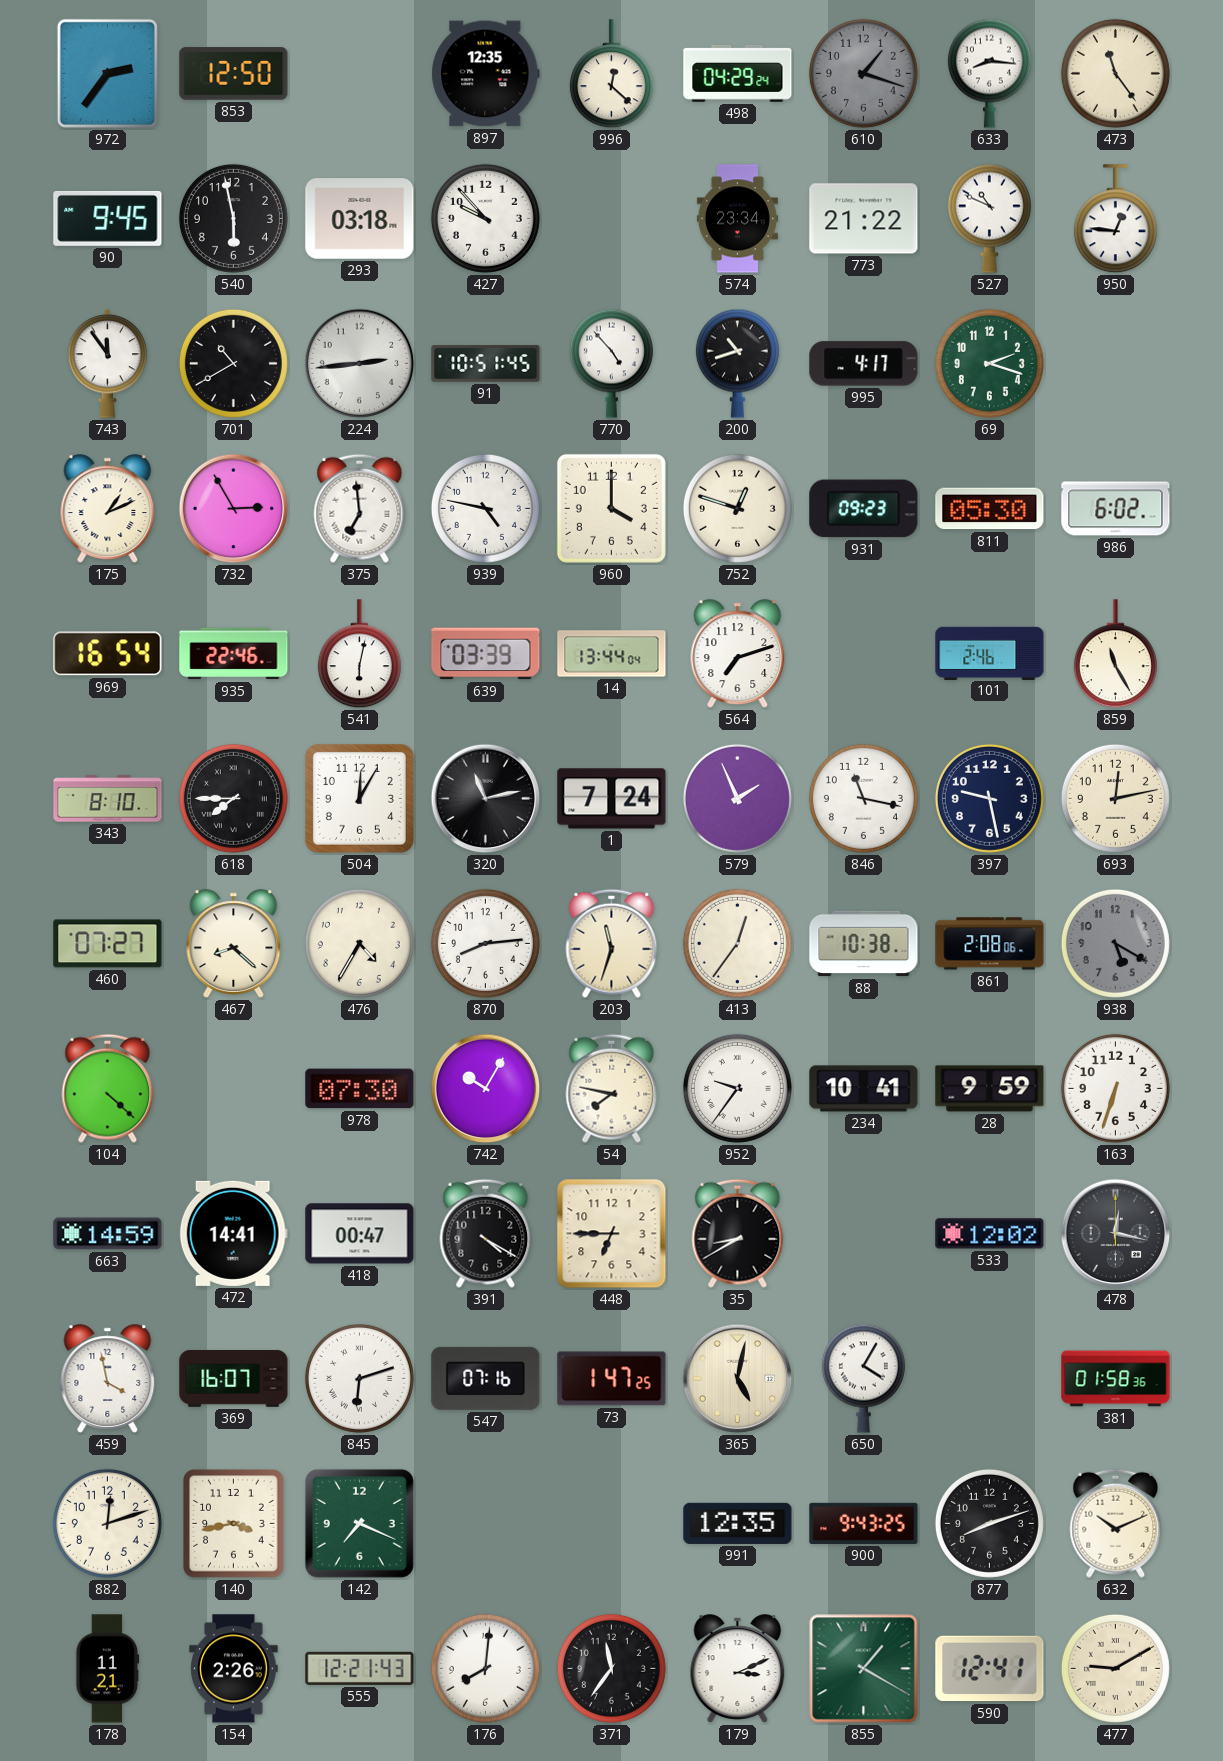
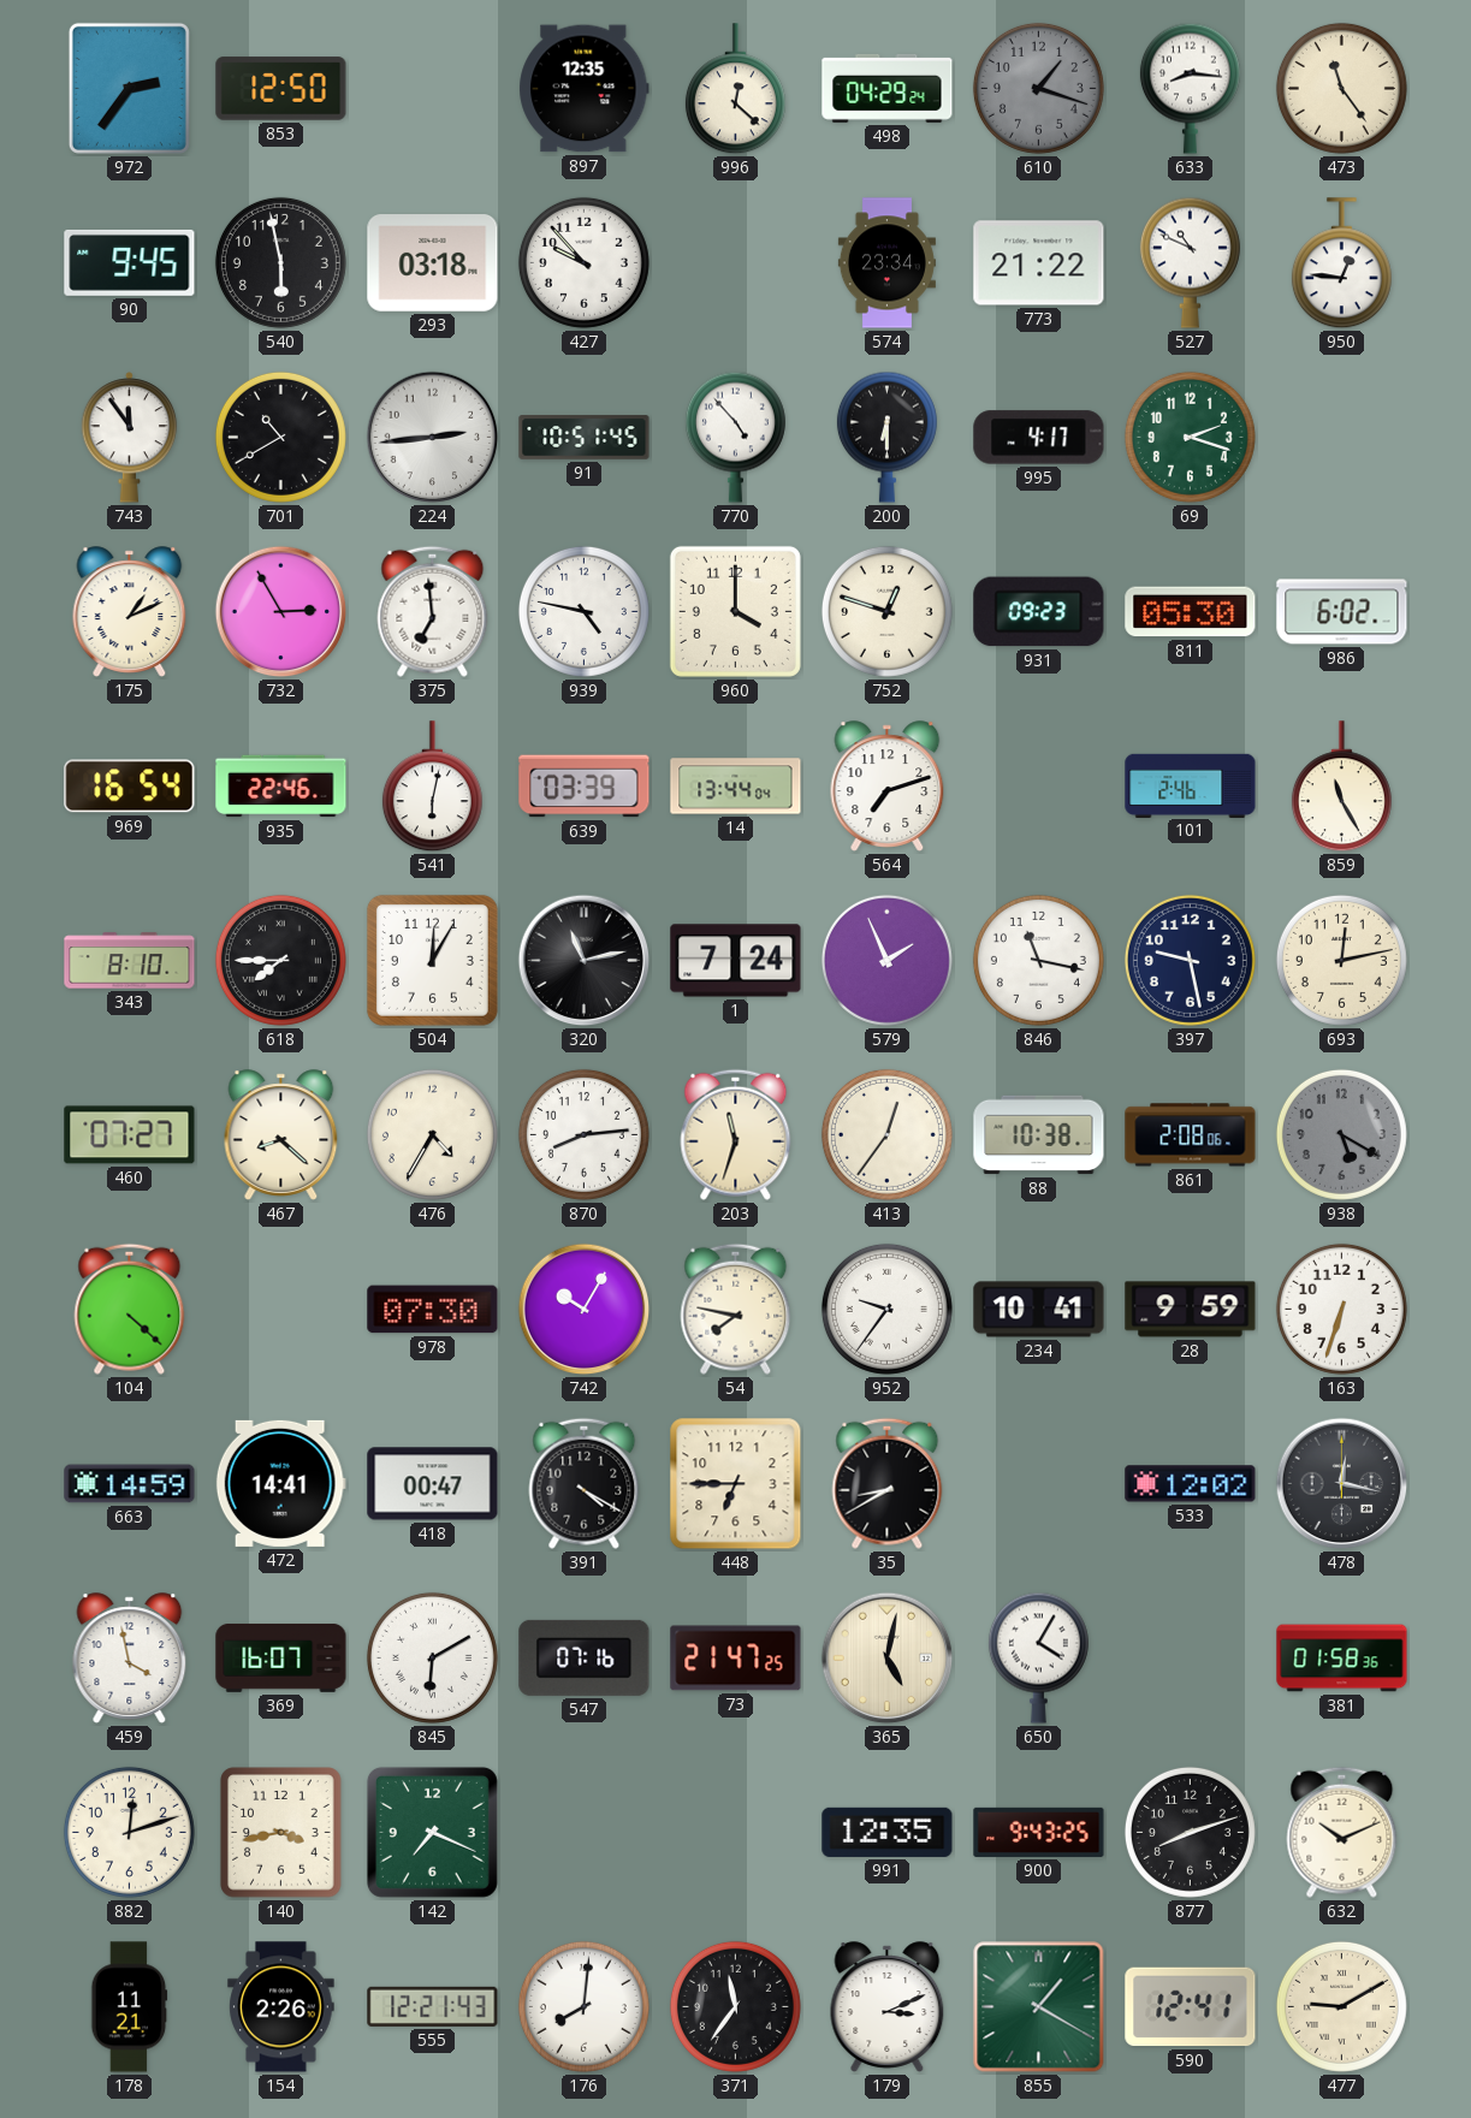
200: 10:42 -> 6:30 (886, 437)
845: 6:12 -> 6:10 (432, 1657)
73: 1:47 -> 21:47 (736, 1659)
